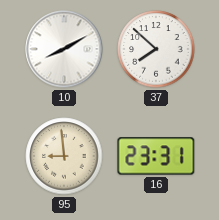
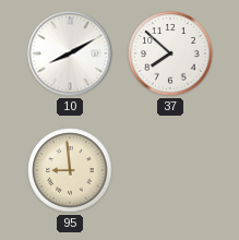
16: 23:31 -> none (156, 156)
